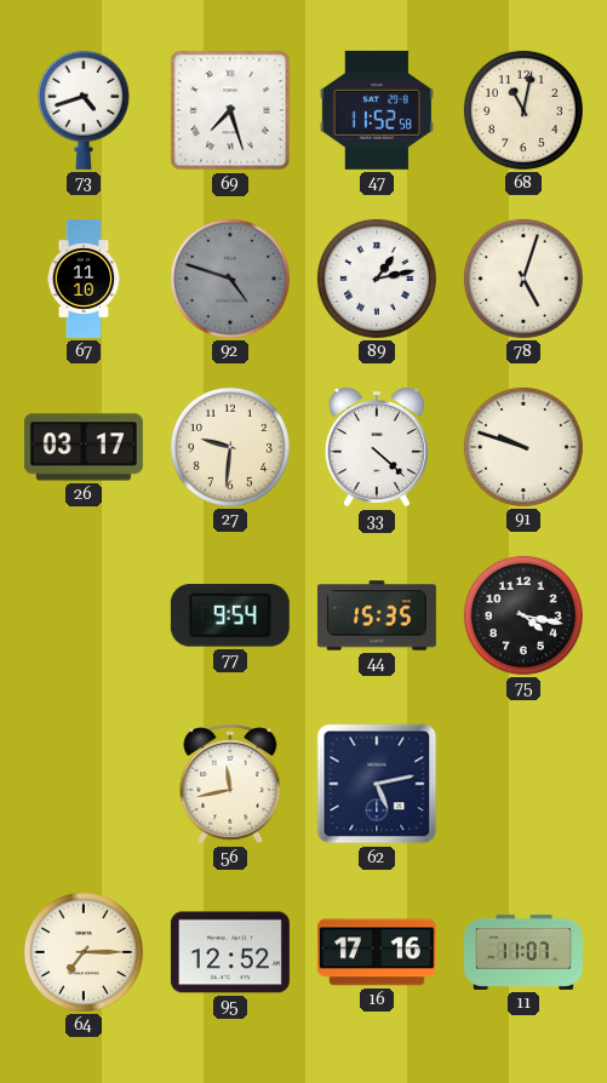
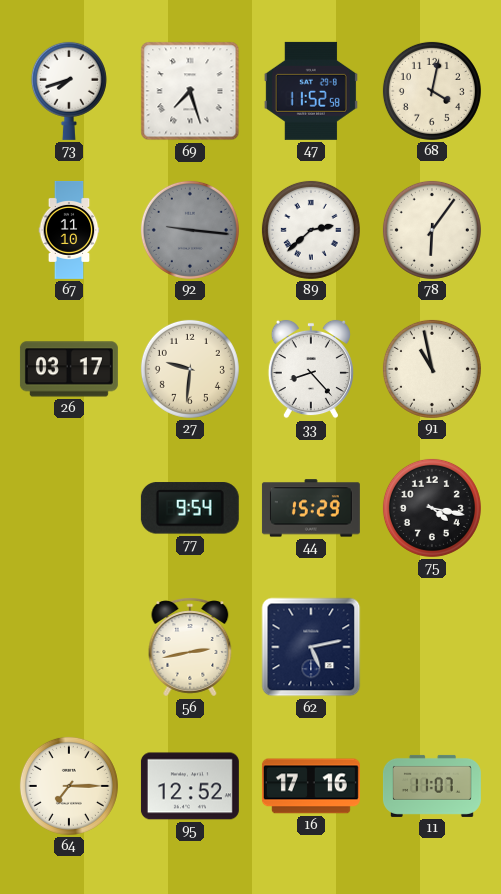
73: 4:42 -> 7:42 (69, 91)
68: 11:02 -> 4:02 (432, 91)
92: 4:48 -> 9:16 (190, 230)
89: 1:13 -> 2:38 (311, 230)
78: 5:03 -> 6:06 (432, 230)
33: 4:22 -> 8:23 (311, 369)
91: 9:48 -> 10:58 (432, 369)
44: 15:35 -> 15:29 (311, 508)
56: 11:43 -> 2:43 (190, 647)
